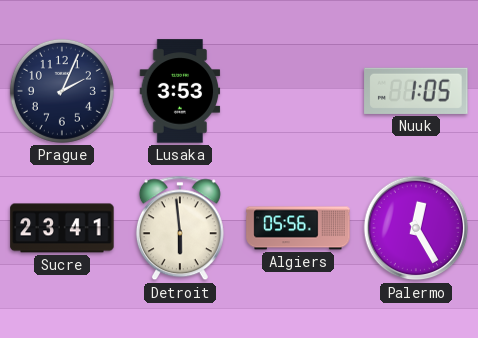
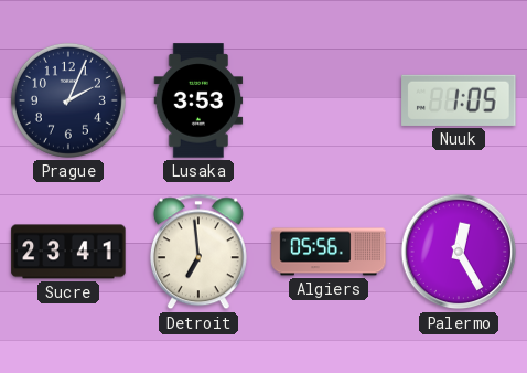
Detroit: 5:59 -> 6:59 (198, 252)
